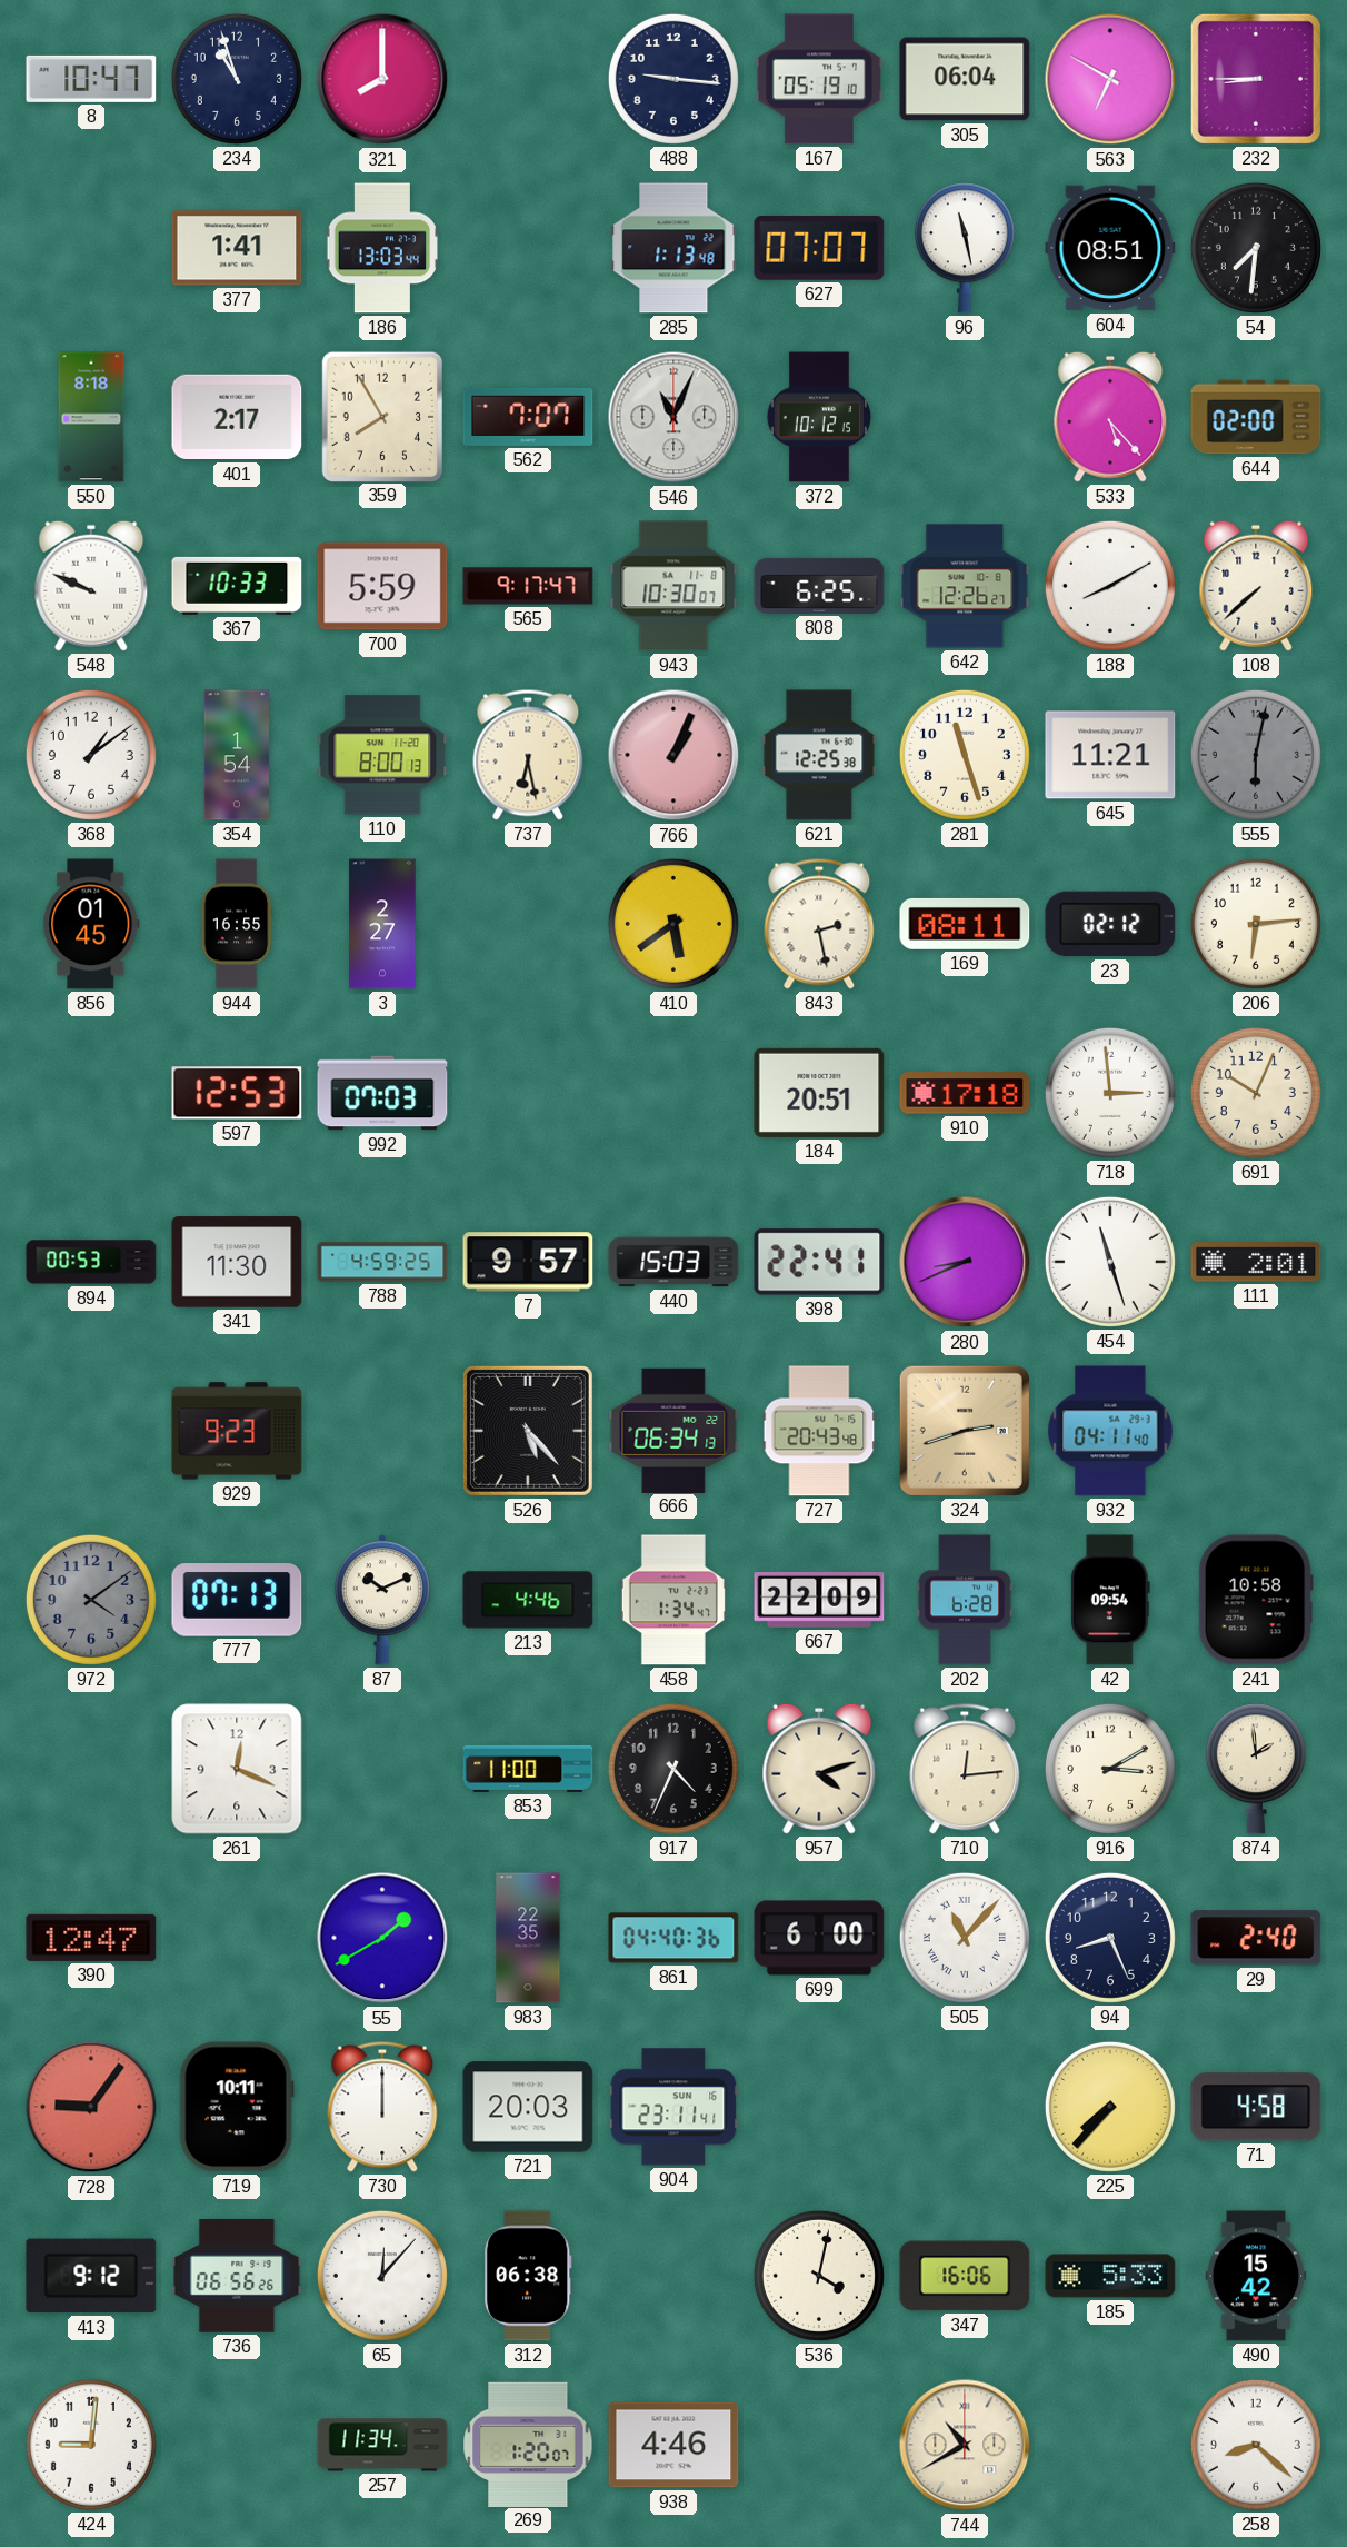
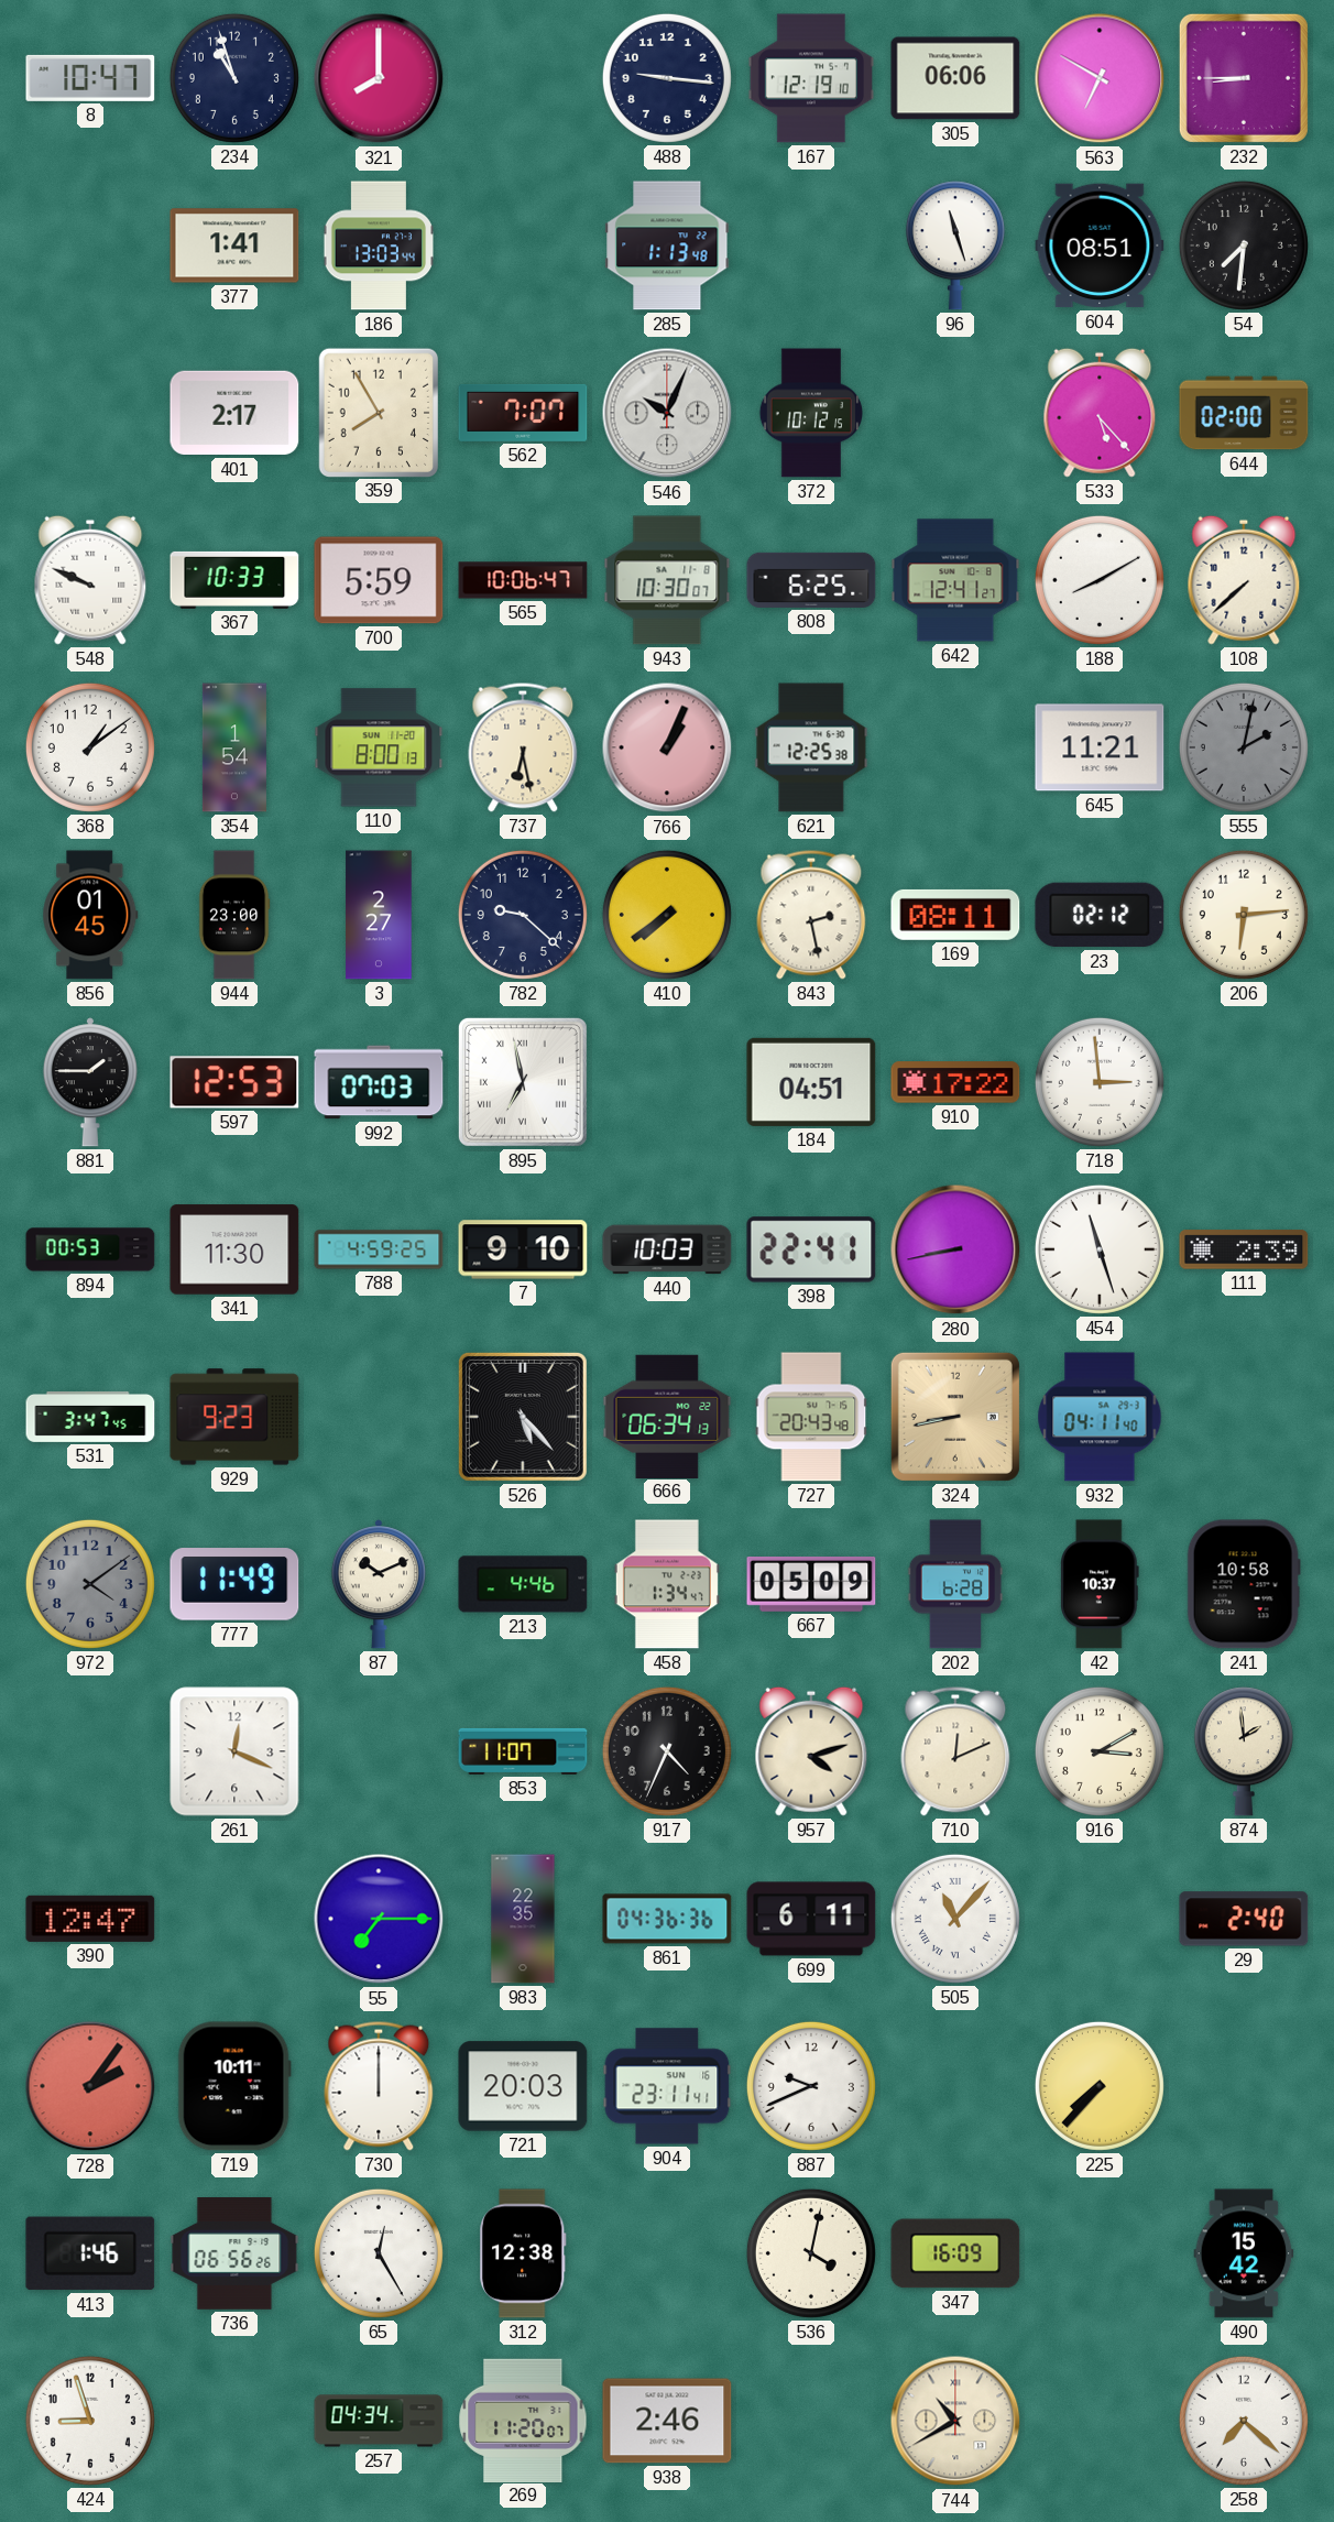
167: 05:19 -> 12:19 (810, 78)
305: 06:04 -> 06:06 (955, 78)
627: 07:07 -> none (819, 248)
96: 11:28 -> 11:27 (955, 245)
550: 8:18 -> none (91, 417)
546: 11:04 -> 10:04 (667, 413)
565: 9:17 -> 10:06 (523, 580)
642: 12:26 -> 12:41 (955, 580)
281: 11:27 -> none (965, 755)
555: 6:02 -> 2:02 (1244, 747)
944: 16:55 -> 23:00 (234, 915)
782: none -> 9:22 (523, 915)
410: 5:39 -> 7:39 (667, 915)
881: none -> 1:45 (90, 1082)
895: none -> 6:58 (523, 1082)
184: 20:51 -> 04:51 (811, 1082)
910: 17:18 -> 17:22 (955, 1082)
691: 10:04 -> none (1256, 1093)
7: 9:57 -> 9:10 (523, 1249)
440: 15:03 -> 10:03 (667, 1249)
280: 8:41 -> 8:43 (955, 1249)
111: 2:01 -> 2:39 (1244, 1249)
531: none -> 3:47 (90, 1417)
324: 2:42 -> 8:43 (955, 1417)
777: 07:13 -> 11:49 (234, 1584)
667: 22:09 -> 05:09 (811, 1585)
42: 09:54 -> 10:37 (1100, 1584)
853: 11:00 -> 11:07 (523, 1751)
710: 12:14 -> 12:11 (955, 1751)
55: 1:40 -> 7:15 (379, 1919)
861: 04:40 -> 04:36 (667, 1919)
699: 6:00 -> 6:11 (811, 1919)
94: 8:26 -> none (1110, 1938)
728: 9:06 -> 2:06 (90, 2086)
887: none -> 9:41 (811, 2086)
71: 4:58 -> none (1256, 2107)
413: 9:12 -> 1:46 (90, 2253)
65: 12:07 -> 12:25 (379, 2253)
312: 06:38 -> 12:38 (523, 2253)
347: 16:06 -> 16:09 (955, 2253)
185: 5:33 -> none (1110, 2276)
424: 9:01 -> 8:57 (90, 2421)
257: 11:34 -> 04:34 (379, 2421)
269: 1:20 -> 11:20 (523, 2420)
938: 4:46 -> 2:46 (667, 2421)
258: 8:22 -> 7:22 (1244, 2421)
